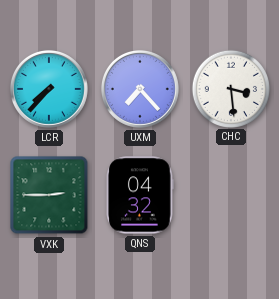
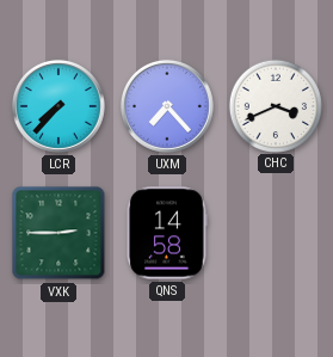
CHC: 3:29 -> 3:41 (275, 105)
QNS: 04:32 -> 14:58 (167, 233)
